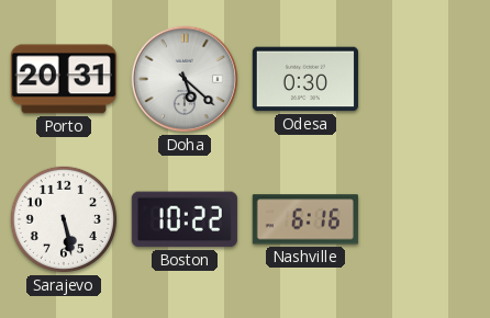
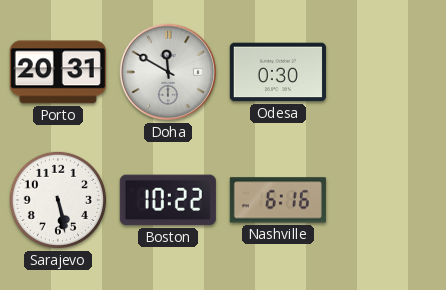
Doha: 5:22 -> 11:50 (168, 72)
